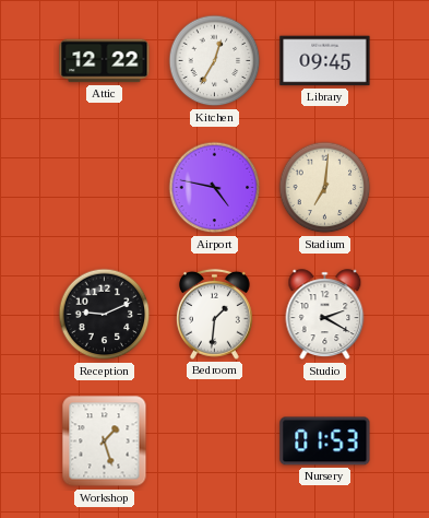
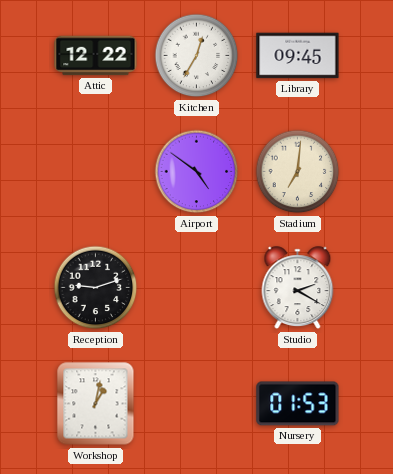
Airport: 4:47 -> 4:51 (197, 172)
Reception: 9:11 -> 9:12 (96, 288)
Bedroom: 1:31 -> none (214, 314)
Workshop: 1:27 -> 1:02 (96, 404)
